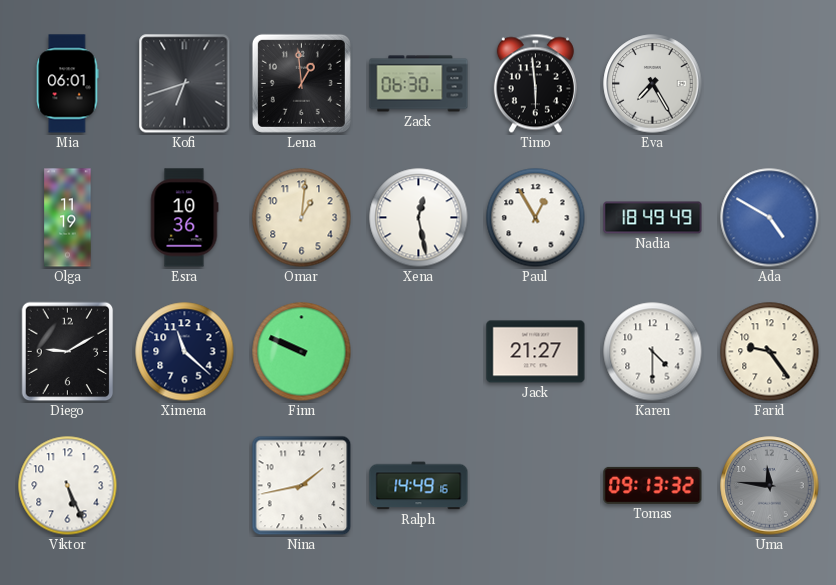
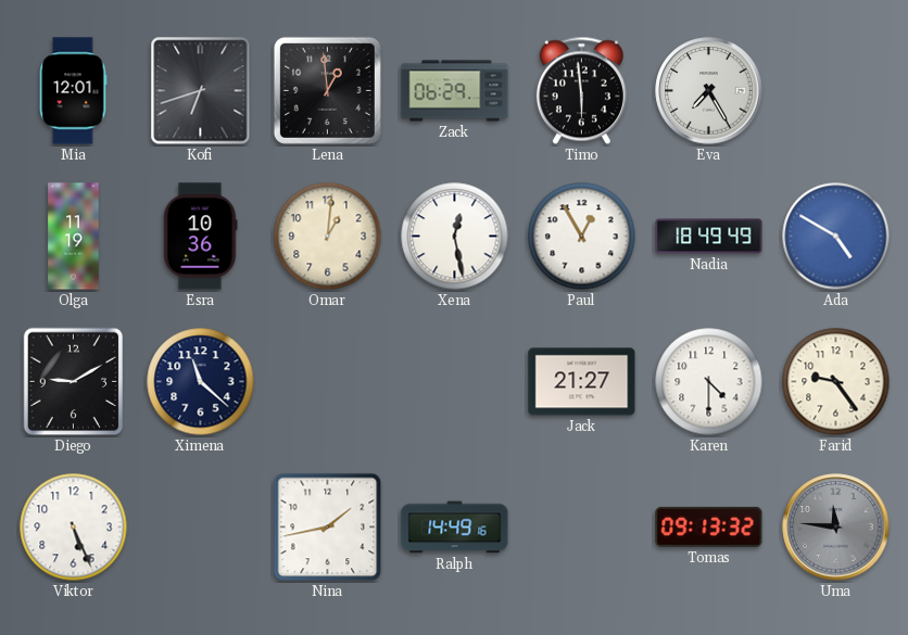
Mia: 06:01 -> 12:01 (73, 91)
Zack: 06:30 -> 06:29 (455, 91)
Finn: 9:49 -> none (302, 352)
